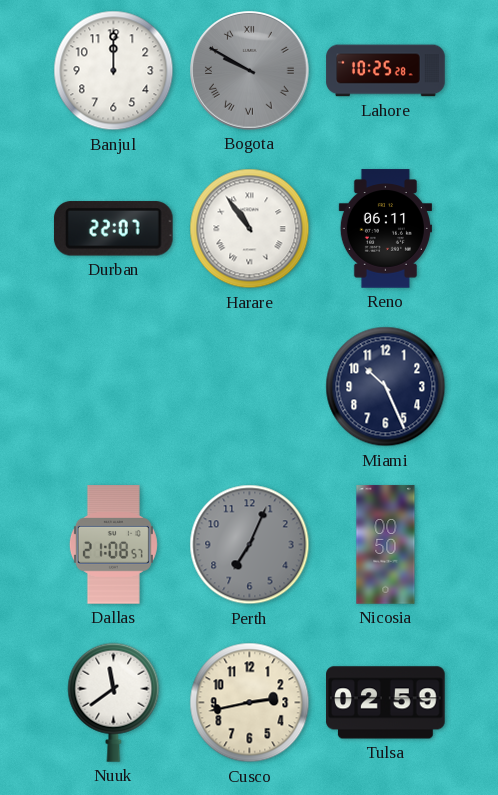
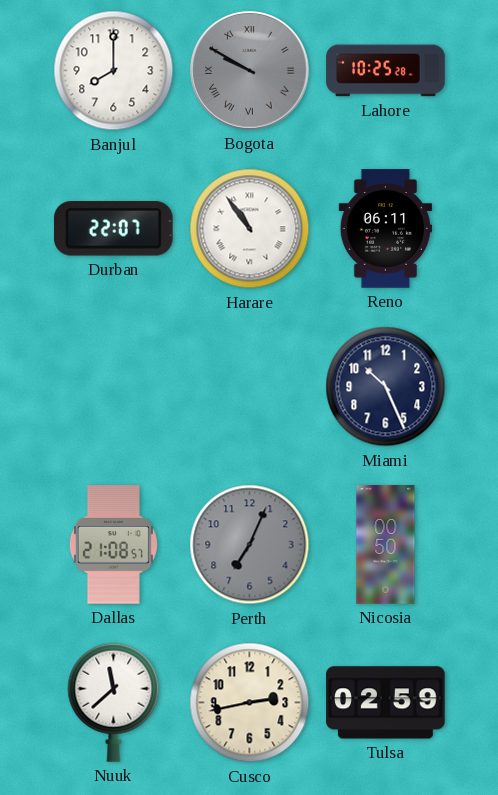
Banjul: 12:00 -> 8:00 (114, 71)
Nuuk: 11:39 -> 11:38 (114, 702)
